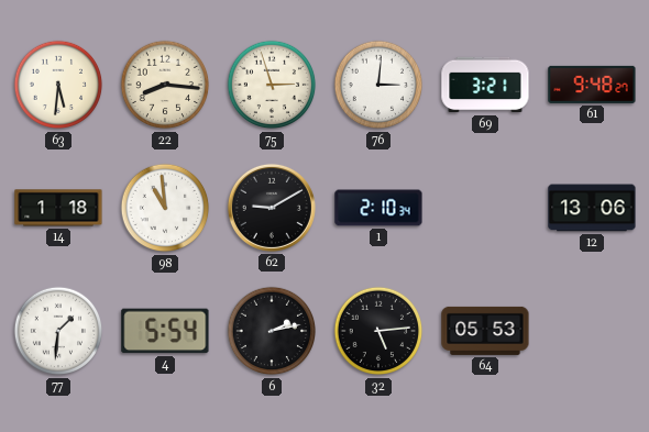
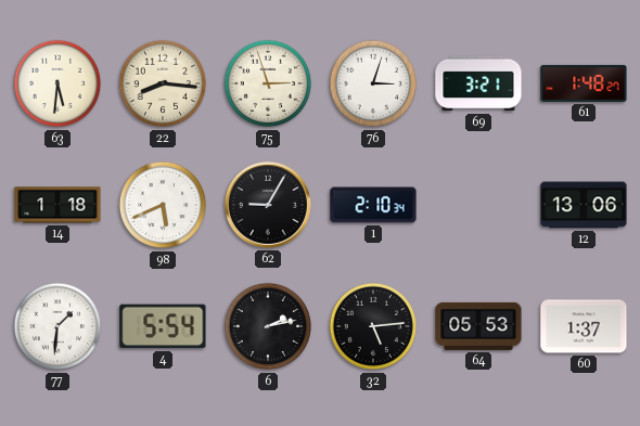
76: 3:01 -> 3:03 (373, 83)
61: 9:48 -> 1:48 (584, 83)
98: 10:59 -> 5:41 (163, 205)
62: 9:10 -> 9:05 (268, 205)
60: none -> 1:37 (584, 326)
